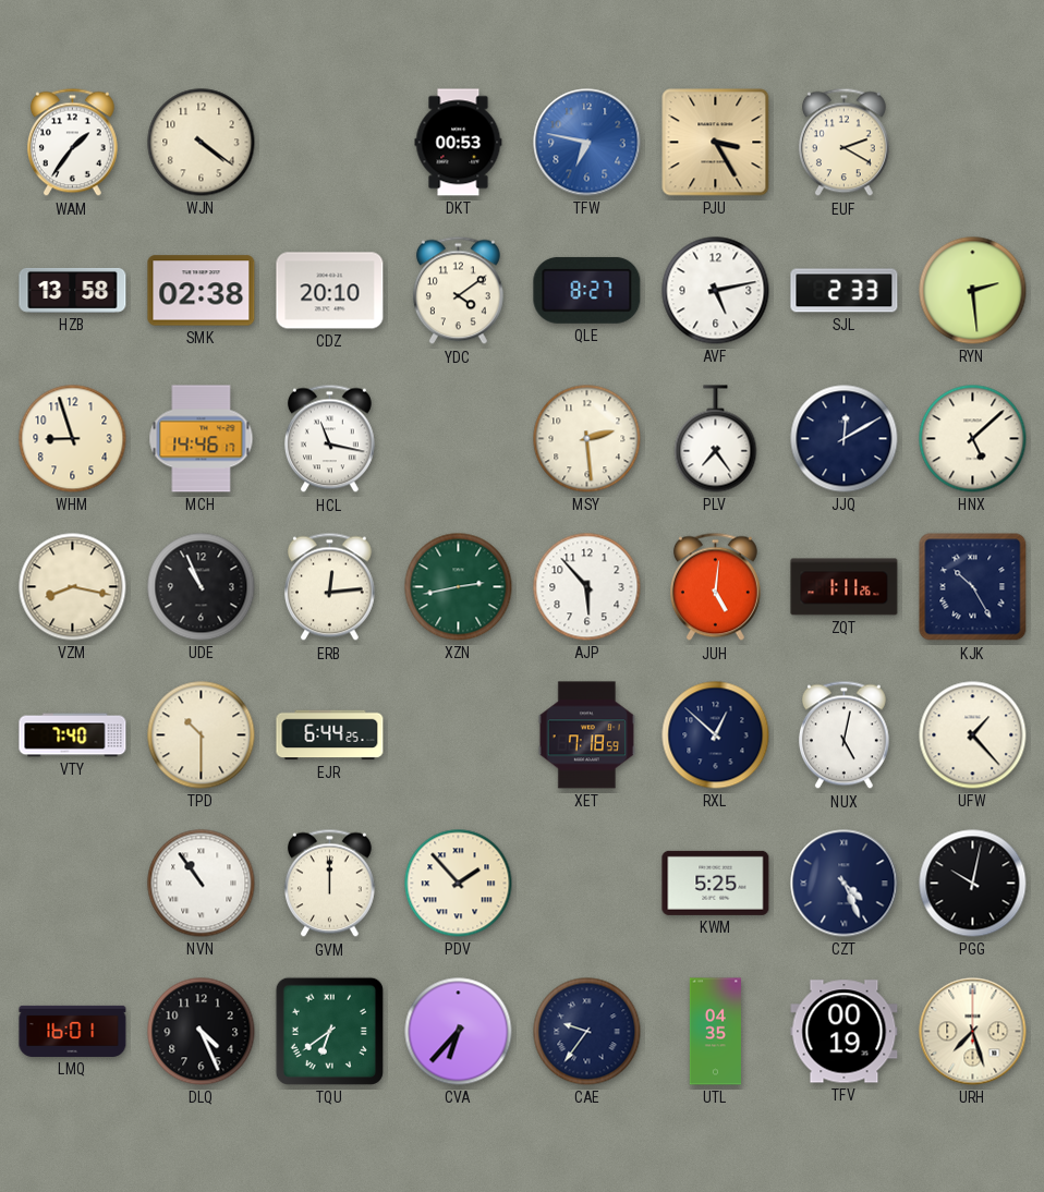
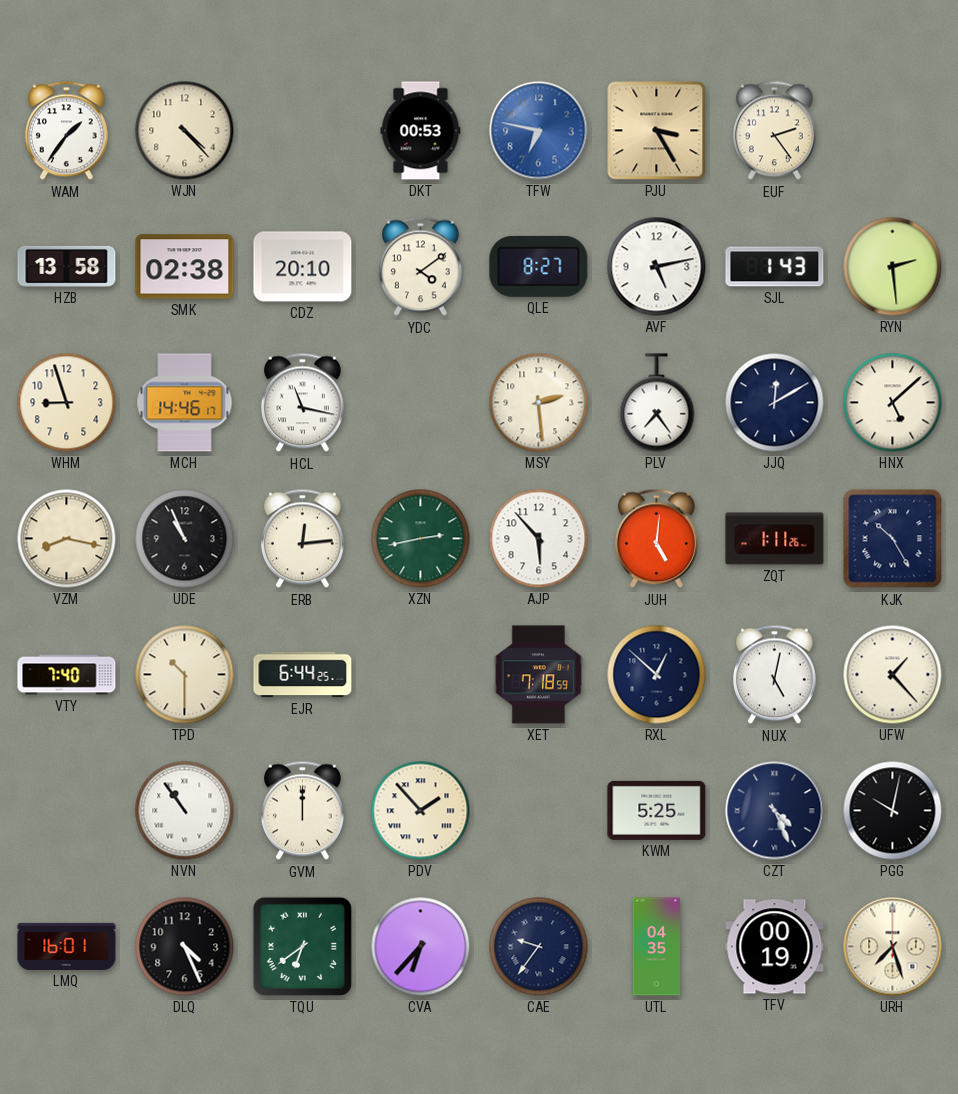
WJN: 4:21 -> 4:23 (185, 131)
EUF: 2:20 -> 2:24 (774, 131)
SJL: 2:33 -> 1:43 (775, 267)
